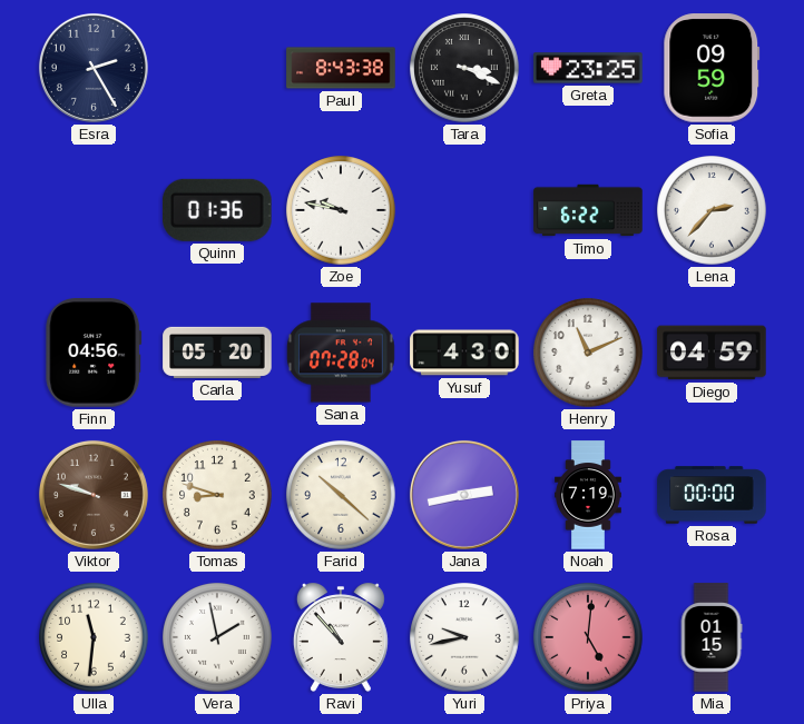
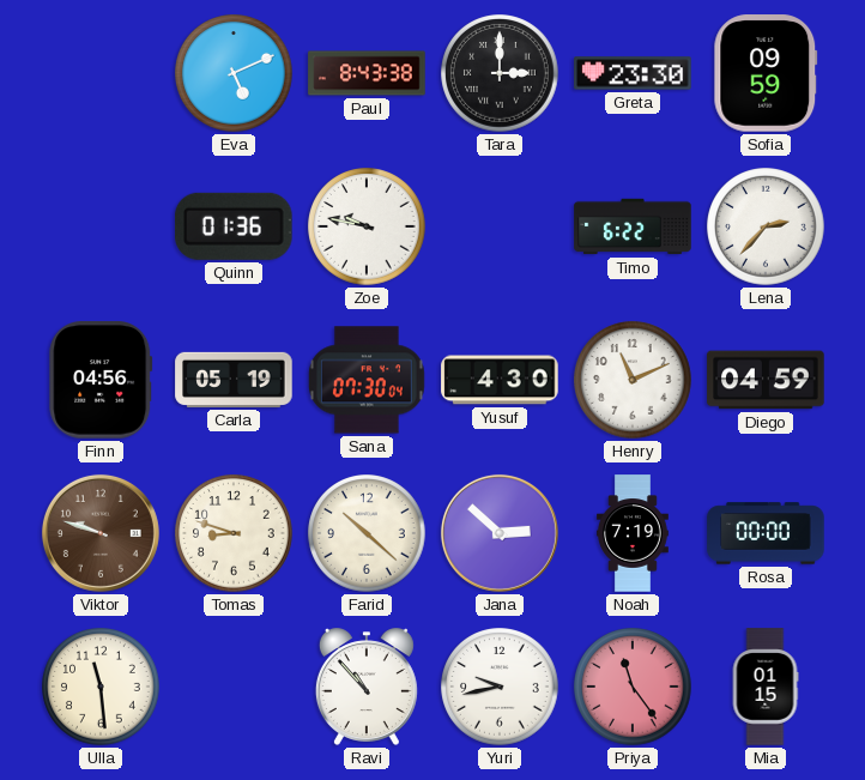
Esra: 2:25 -> none (94, 68)
Eva: none -> 5:11 (234, 73)
Tara: 3:19 -> 3:00 (500, 73)
Greta: 23:25 -> 23:30 (633, 73)
Carla: 05:20 -> 05:19 (234, 380)
Sana: 07:28 -> 07:30 (367, 380)
Jana: 2:43 -> 2:52 (500, 533)
Ulla: 11:31 -> 11:29 (101, 687)
Vera: 1:58 -> none (217, 637)
Priya: 5:01 -> 11:24 (633, 687)
